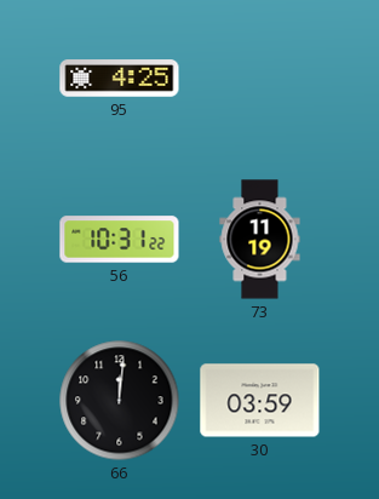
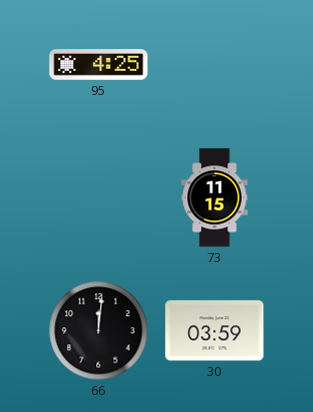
56: 10:31 -> none (120, 240)
73: 11:19 -> 11:15 (215, 198)
